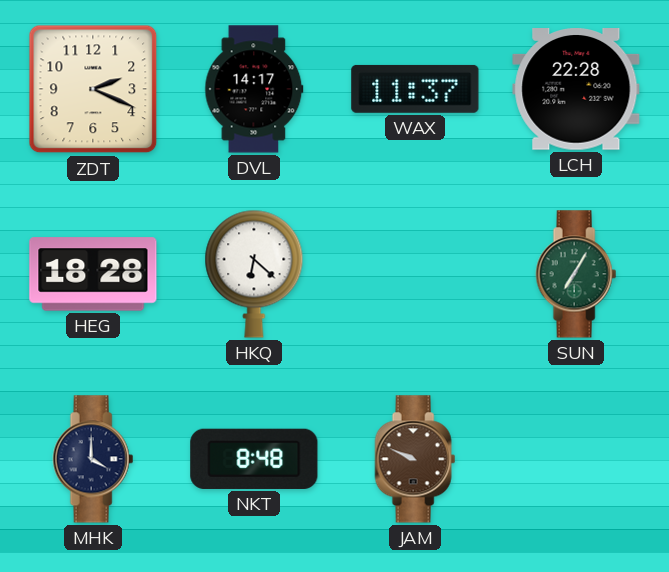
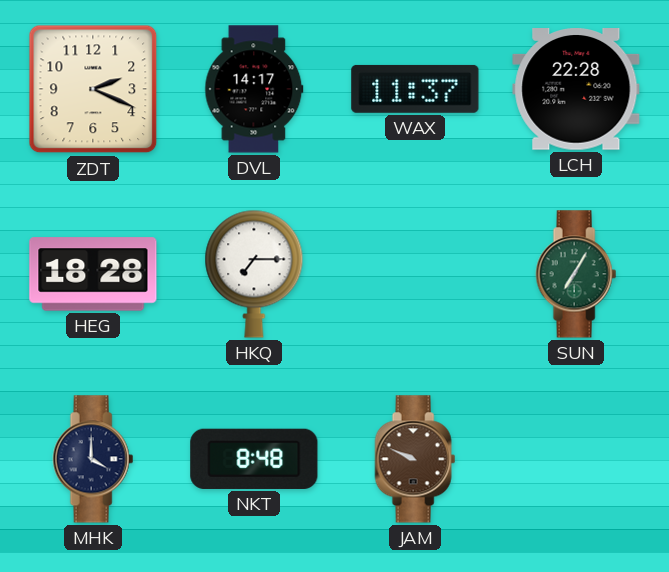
HKQ: 6:22 -> 7:15 (254, 274)
